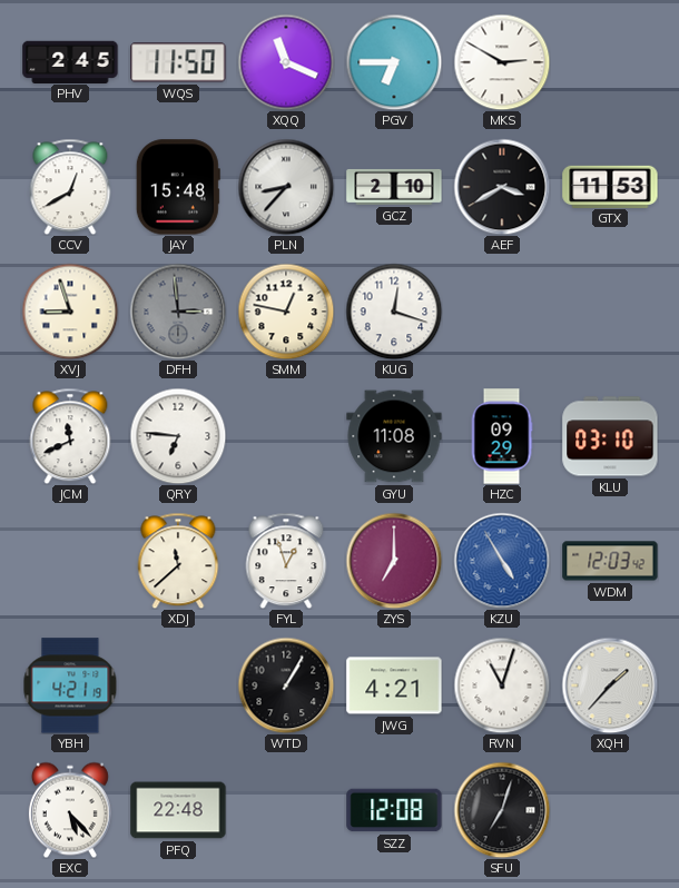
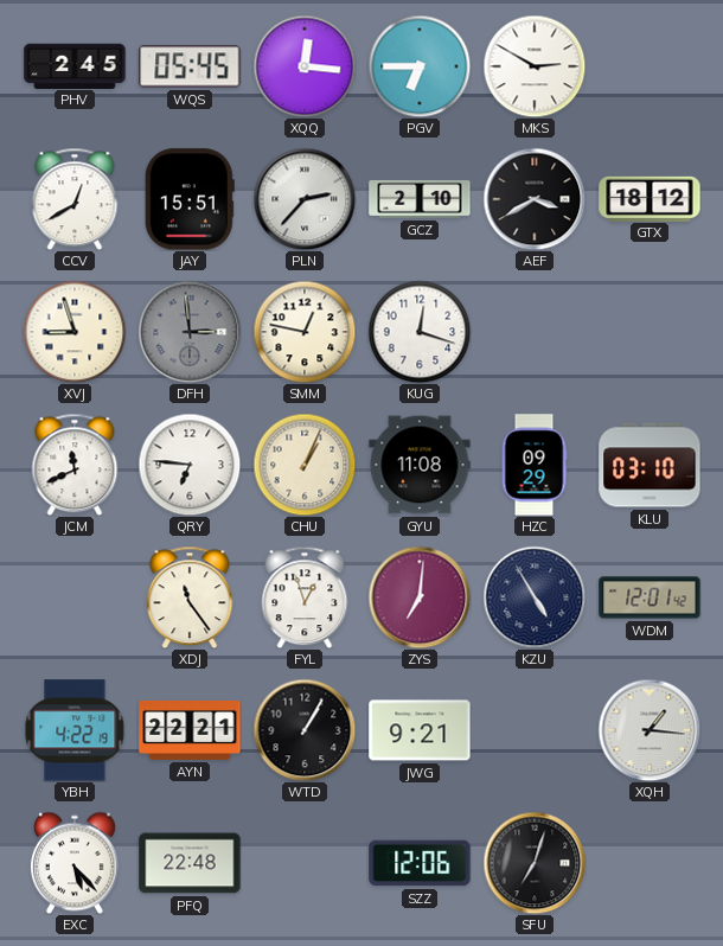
WQS: 11:50 -> 05:45 (190, 66)
XQQ: 11:19 -> 12:16 (305, 66)
JAY: 15:48 -> 15:51 (190, 199)
PLN: 8:37 -> 2:37 (305, 199)
GTX: 11:53 -> 18:12 (650, 198)
CHU: none -> 1:04 (305, 465)
XDJ: 11:38 -> 11:24 (190, 597)
ZYS: 7:00 -> 7:01 (420, 597)
KZU dial: blue -> navy (535, 597)
WDM: 12:03 -> 12:01 (650, 597)
YBH: 4:21 -> 4:22 (75, 730)
AYN: none -> 22:21 (190, 730)
JWG: 4:21 -> 9:21 (420, 730)
RVN: 11:03 -> none (502, 685)
XQH: 1:37 -> 1:16 (650, 730)
SZZ: 12:08 -> 12:06 (420, 863)
